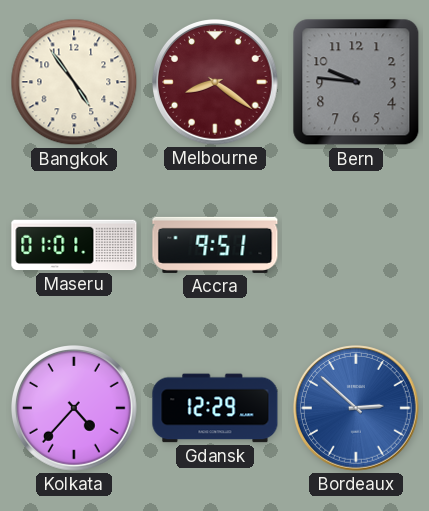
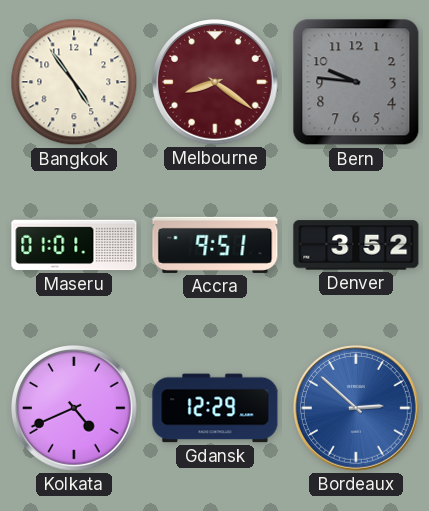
Denver: none -> 3:52 (356, 245)
Kolkata: 4:37 -> 4:41 (75, 409)
